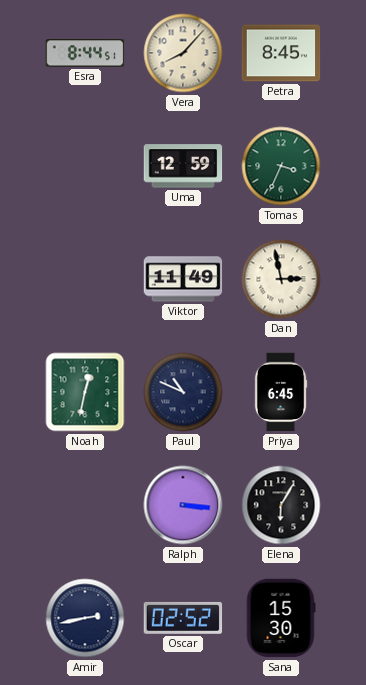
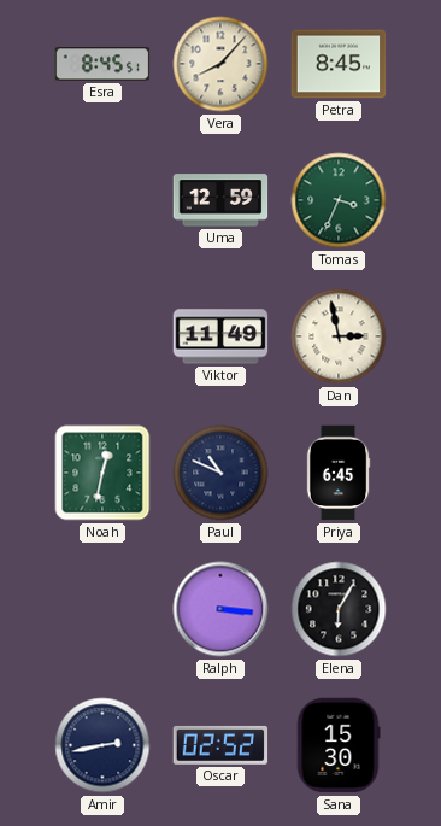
Esra: 8:44 -> 8:45 (102, 64)
